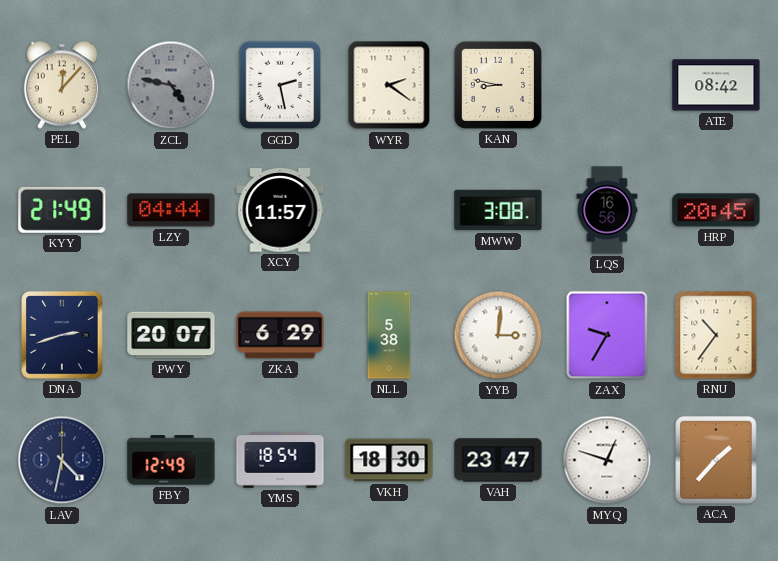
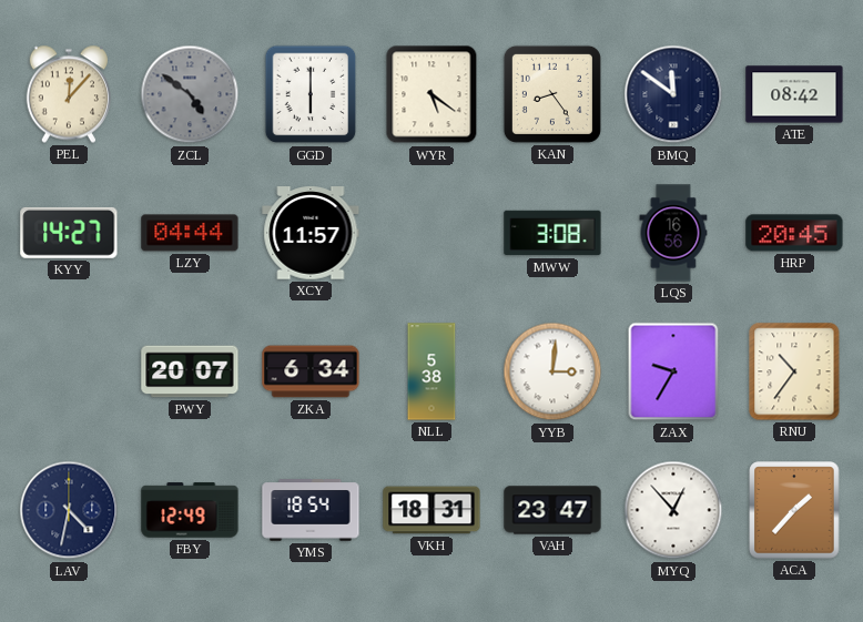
ZCL: 4:47 -> 4:51 (190, 94)
GGD: 2:28 -> 6:00 (311, 94)
WYR: 2:21 -> 5:21 (431, 94)
KAN: 8:47 -> 8:24 (552, 94)
BMQ: none -> 11:51 (673, 94)
KYY: 21:49 -> 14:27 (69, 233)
DNA: 2:42 -> none (62, 335)
ZKA: 6:29 -> 6:34 (311, 371)
VKH: 18:30 -> 18:31 (431, 510)
MYQ: 12:48 -> 12:53 (673, 510)
